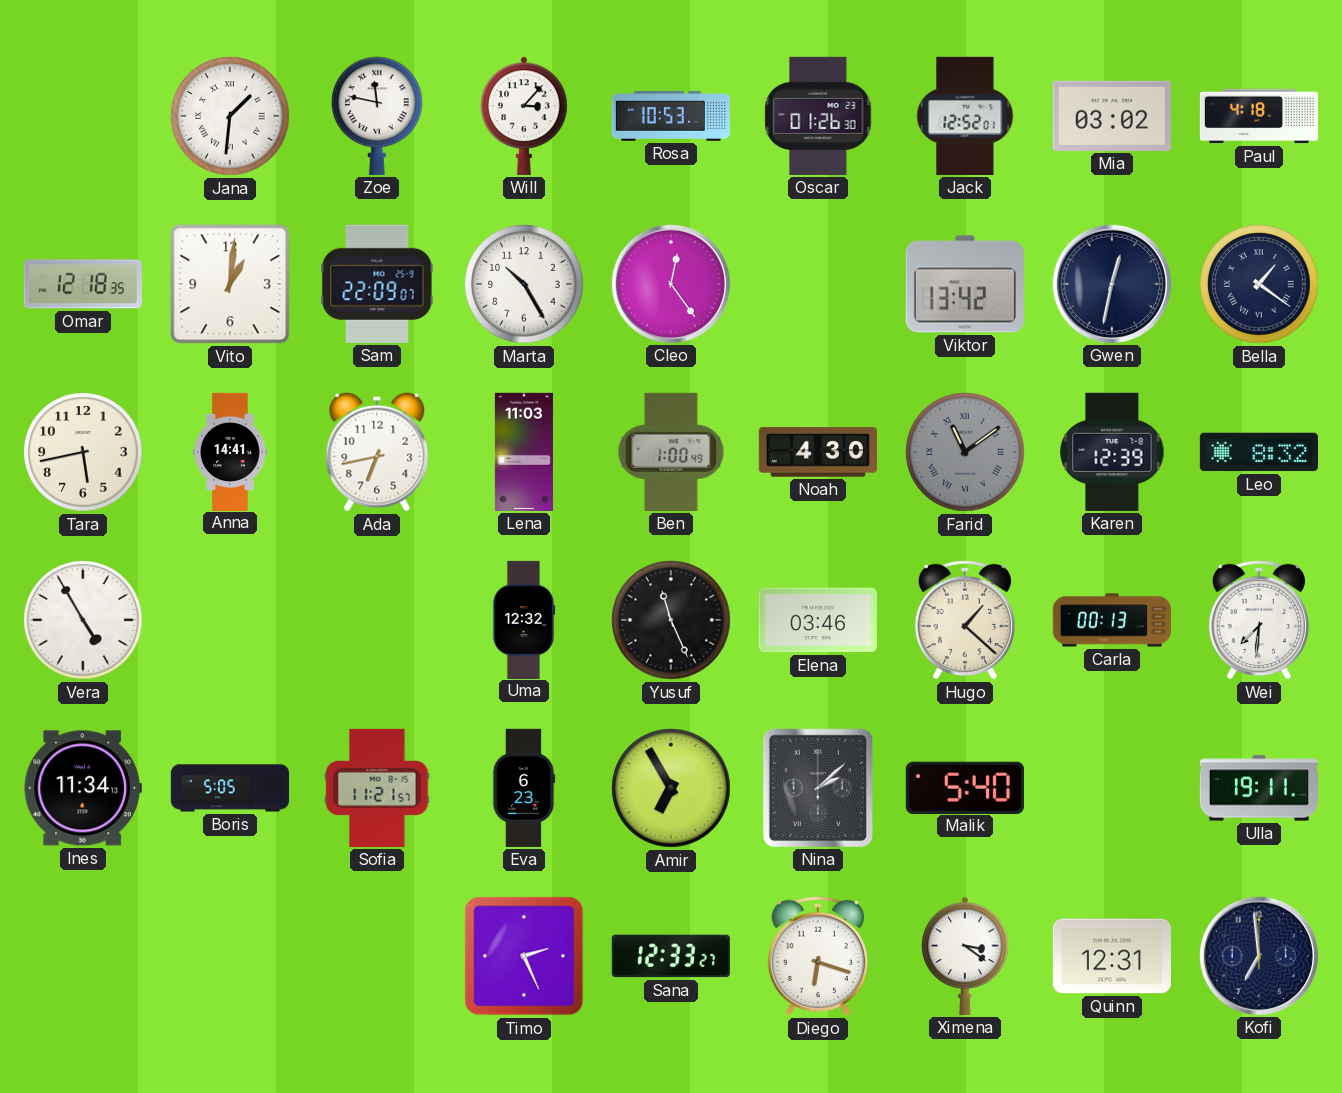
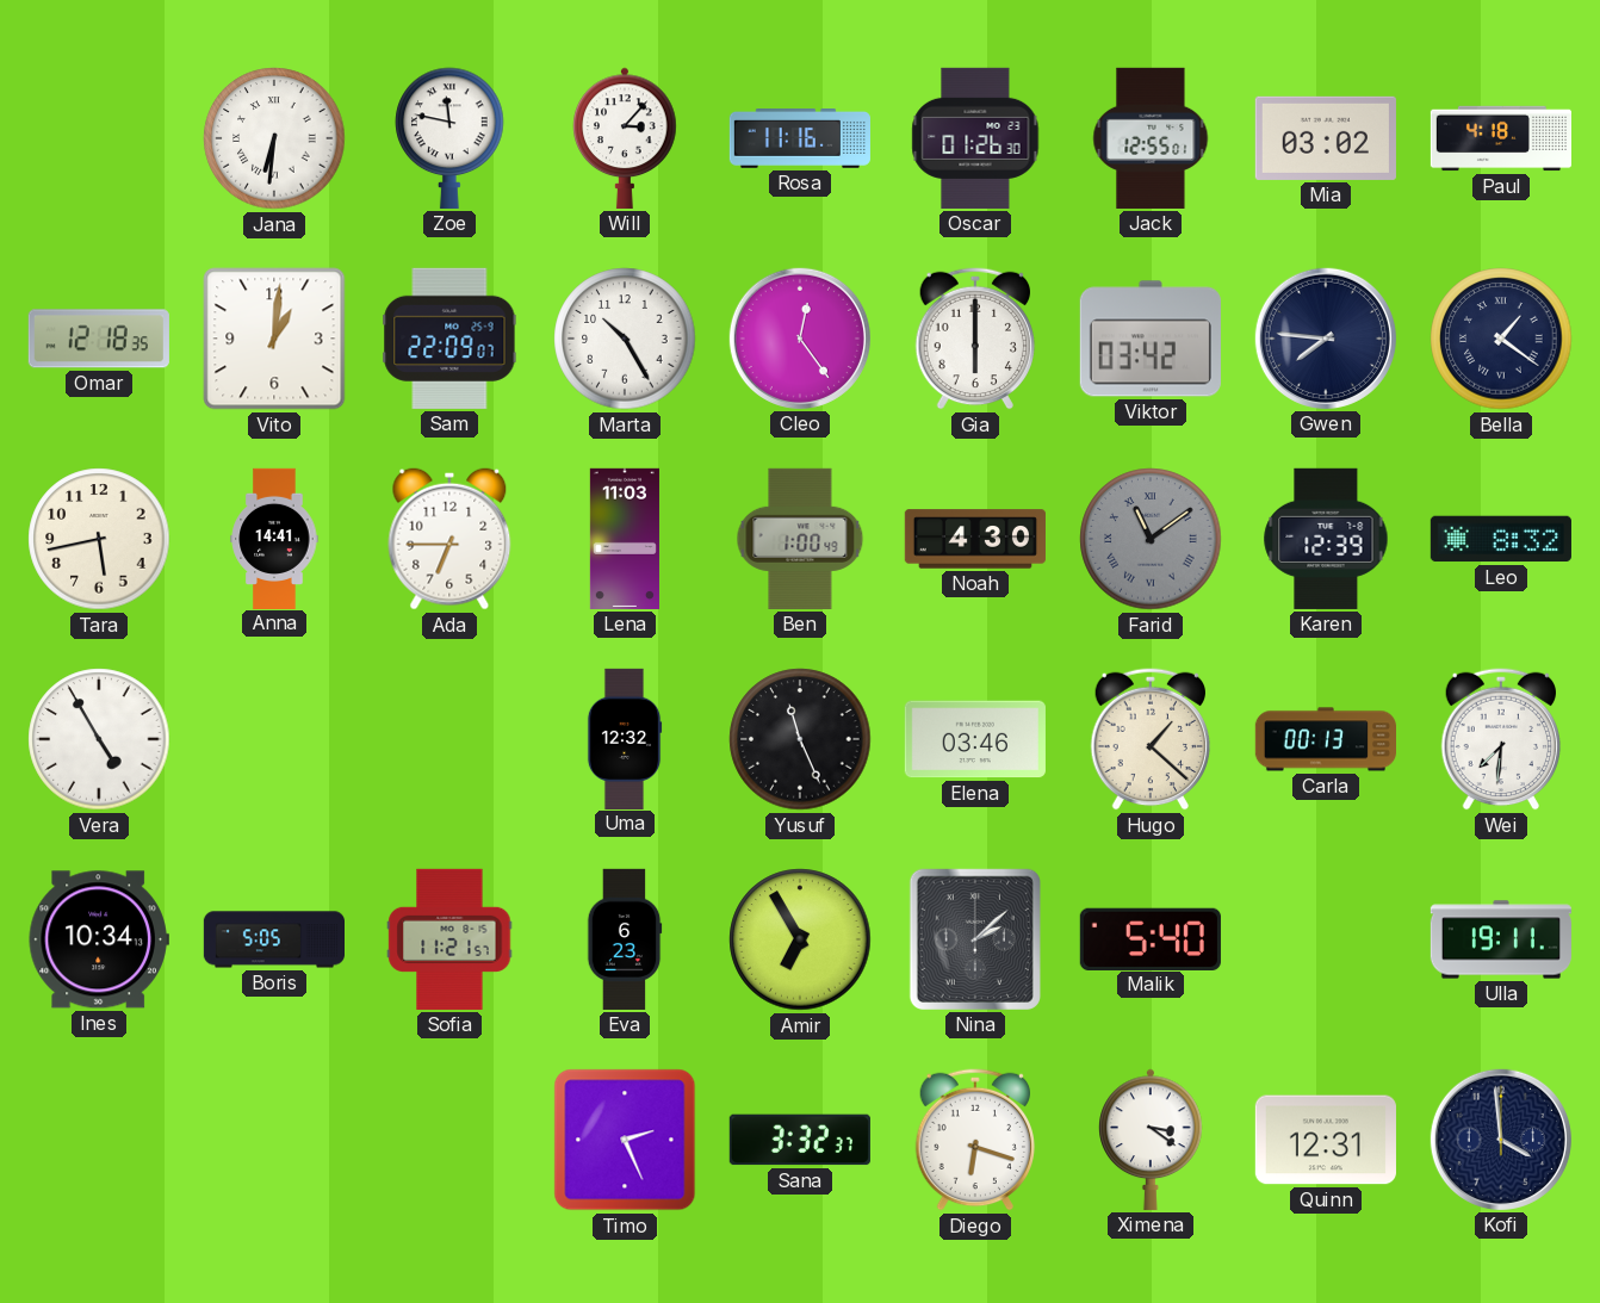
Jana: 1:31 -> 6:31 (274, 138)
Rosa: 10:53 -> 11:16 (799, 139)
Jack: 12:52 -> 12:55 (1151, 138)
Gia: none -> 6:00 (975, 339)
Viktor: 13:42 -> 03:42 (1151, 339)
Gwen: 12:32 -> 7:46 (1326, 339)
Ada: 6:43 -> 6:45 (449, 539)
Ines: 11:34 -> 10:34 (99, 939)
Sana: 12:33 -> 3:32 (800, 1140)
Kofi: 6:59 -> 3:59 (1501, 1140)
